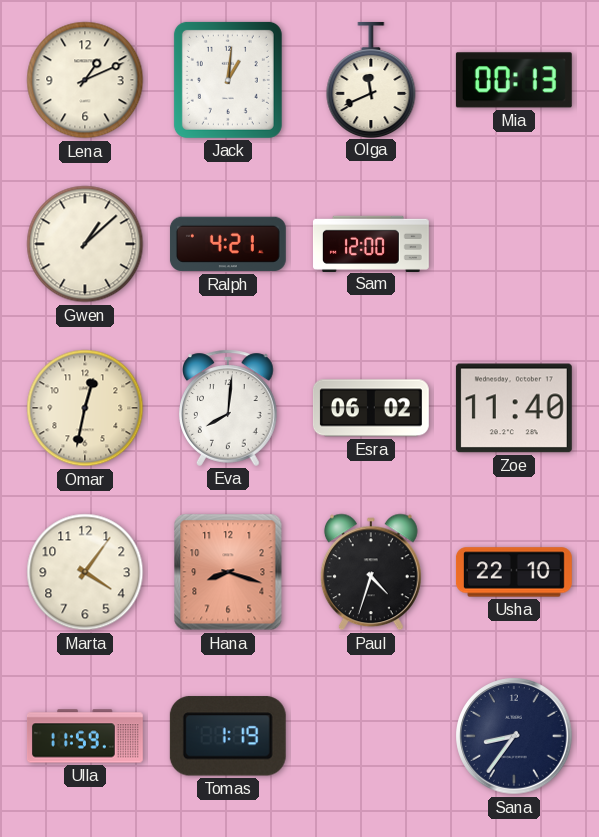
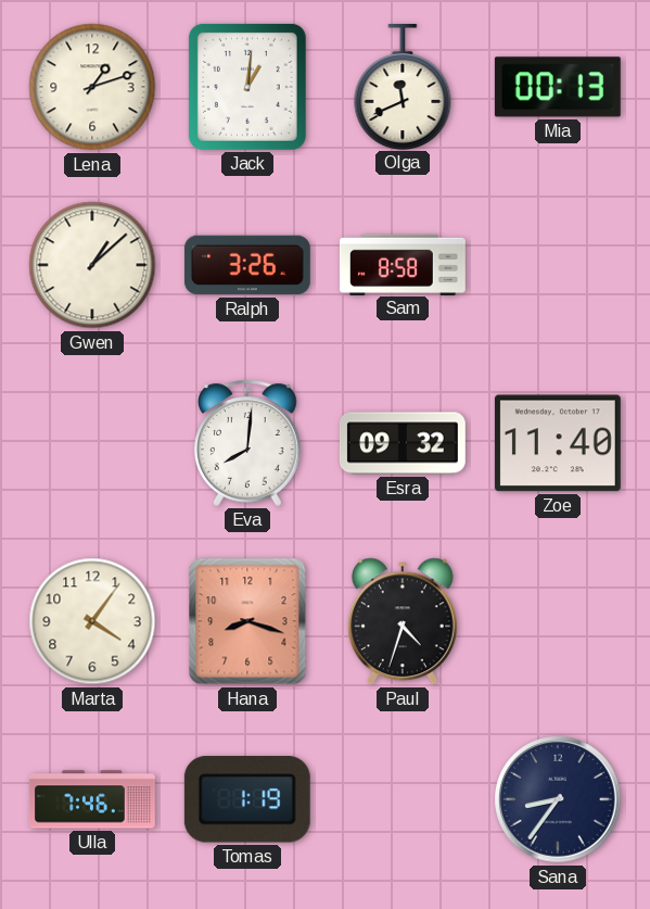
Lena: 1:11 -> 1:12 (92, 87)
Ralph: 4:21 -> 3:26 (247, 265)
Sam: 12:00 -> 8:58 (403, 264)
Omar: 12:32 -> none (85, 408)
Esra: 06:02 -> 09:32 (403, 443)
Usha: 22:10 -> none (514, 572)
Ulla: 11:59 -> 7:46 (92, 799)
